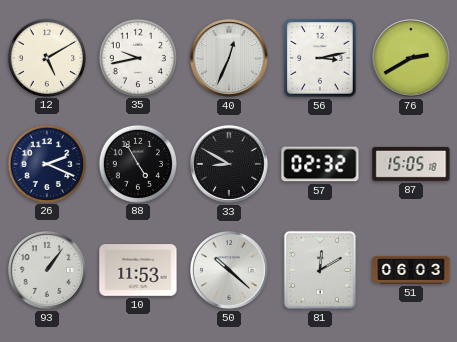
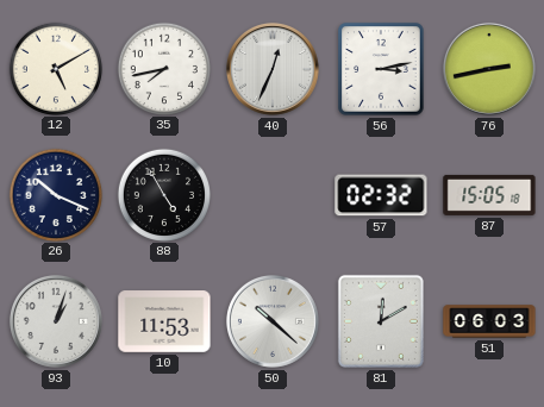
35: 9:43 -> 7:43 (163, 68)
76: 2:40 -> 2:43 (489, 69)
26: 2:19 -> 10:19 (55, 194)
33: 8:50 -> none (229, 164)
93: 1:06 -> 1:03 (56, 321)
